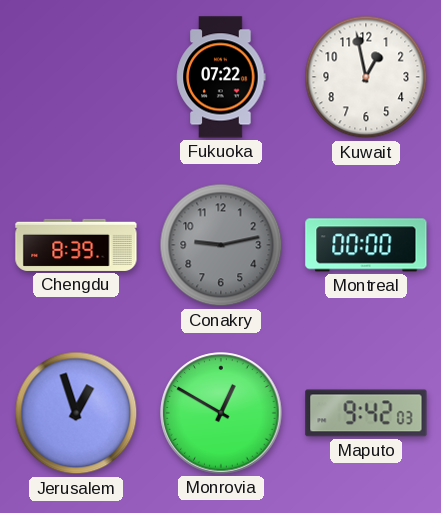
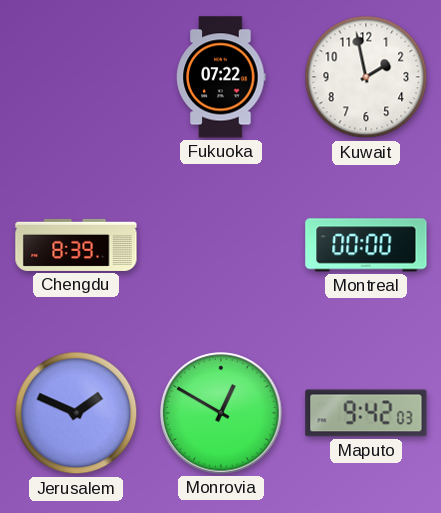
Kuwait: 12:58 -> 1:58 (366, 77)
Conakry: 9:13 -> none (221, 245)
Jerusalem: 12:57 -> 1:49 (76, 413)
